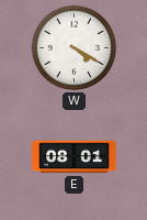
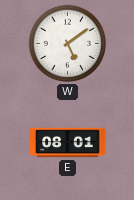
W: 4:20 -> 5:09 (68, 44)
